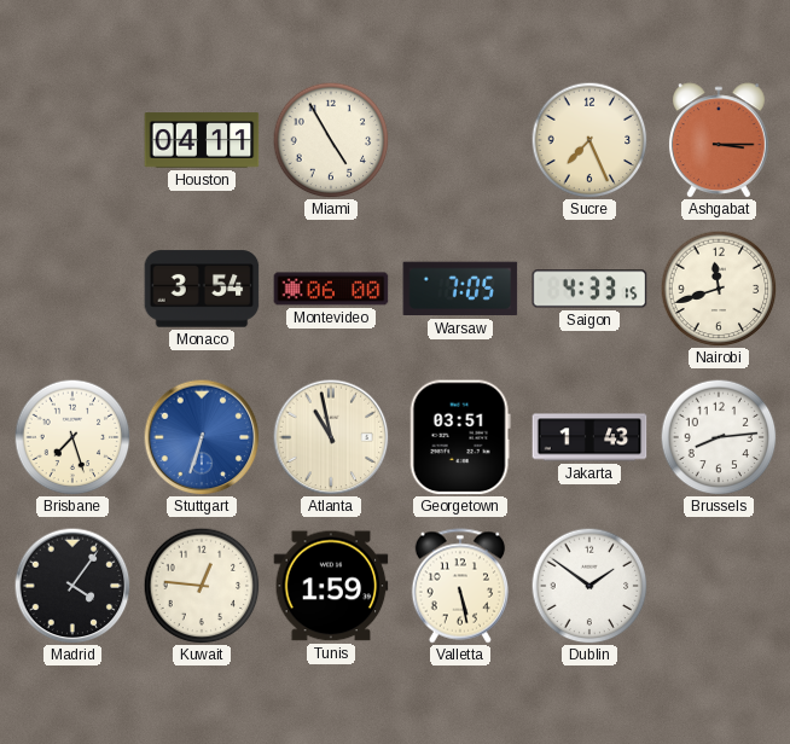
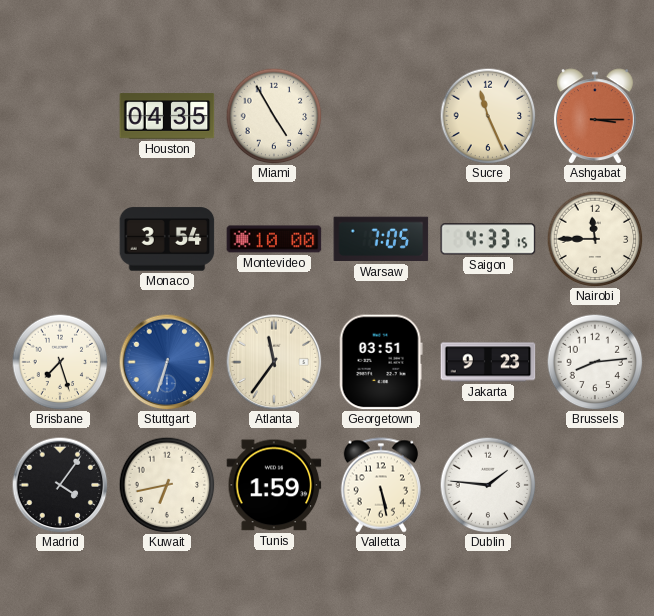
Houston: 04:11 -> 04:35 (167, 116)
Sucre: 7:26 -> 11:26 (488, 116)
Montevideo: 06:00 -> 10:00 (274, 239)
Nairobi: 11:42 -> 11:45 (595, 239)
Atlanta: 10:58 -> 11:36 (274, 362)
Jakarta: 1:43 -> 9:23 (488, 362)
Kuwait: 12:46 -> 6:43 (167, 485)
Dublin: 1:51 -> 1:46 (488, 485)
